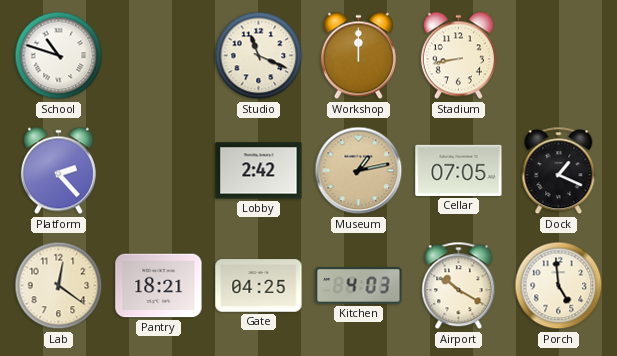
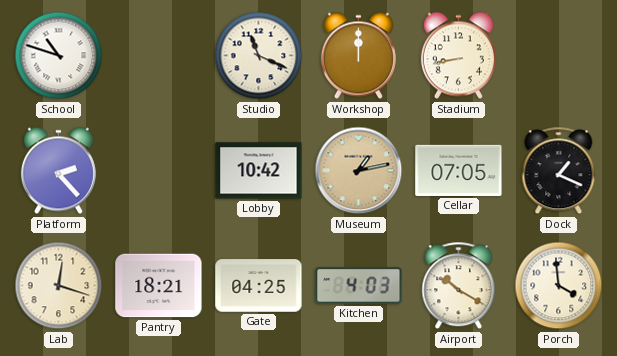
Lobby: 2:42 -> 10:42 (259, 171)
Lab: 12:21 -> 12:18 (59, 286)
Porch: 4:59 -> 3:59 (559, 286)
